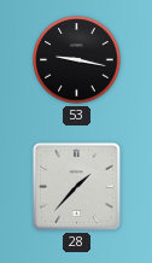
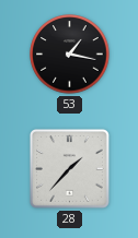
53: 9:17 -> 1:17 (70, 55)
